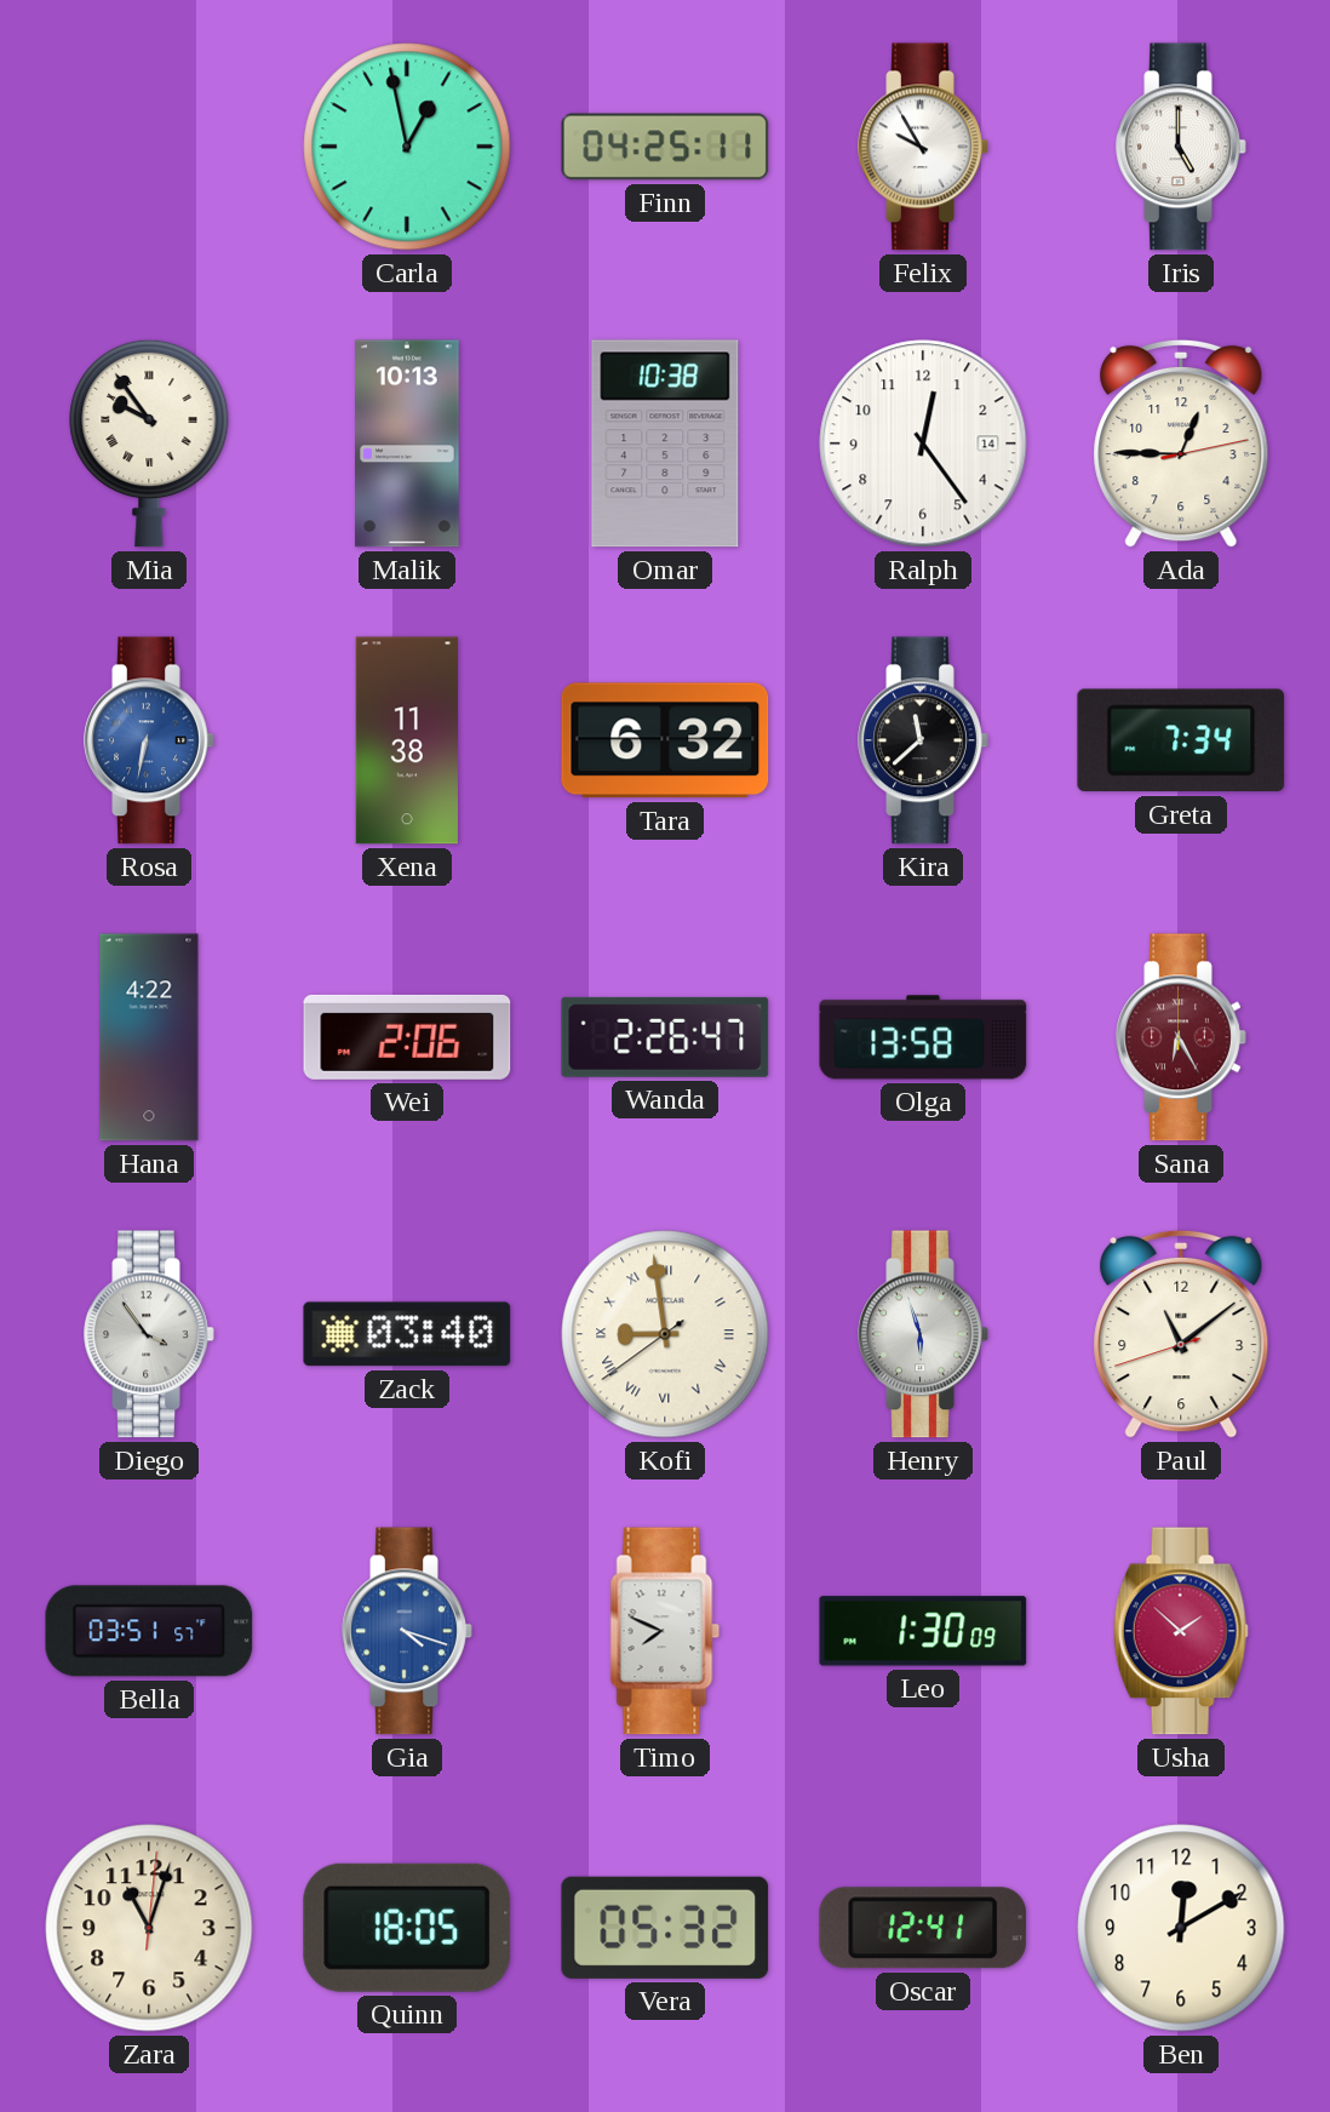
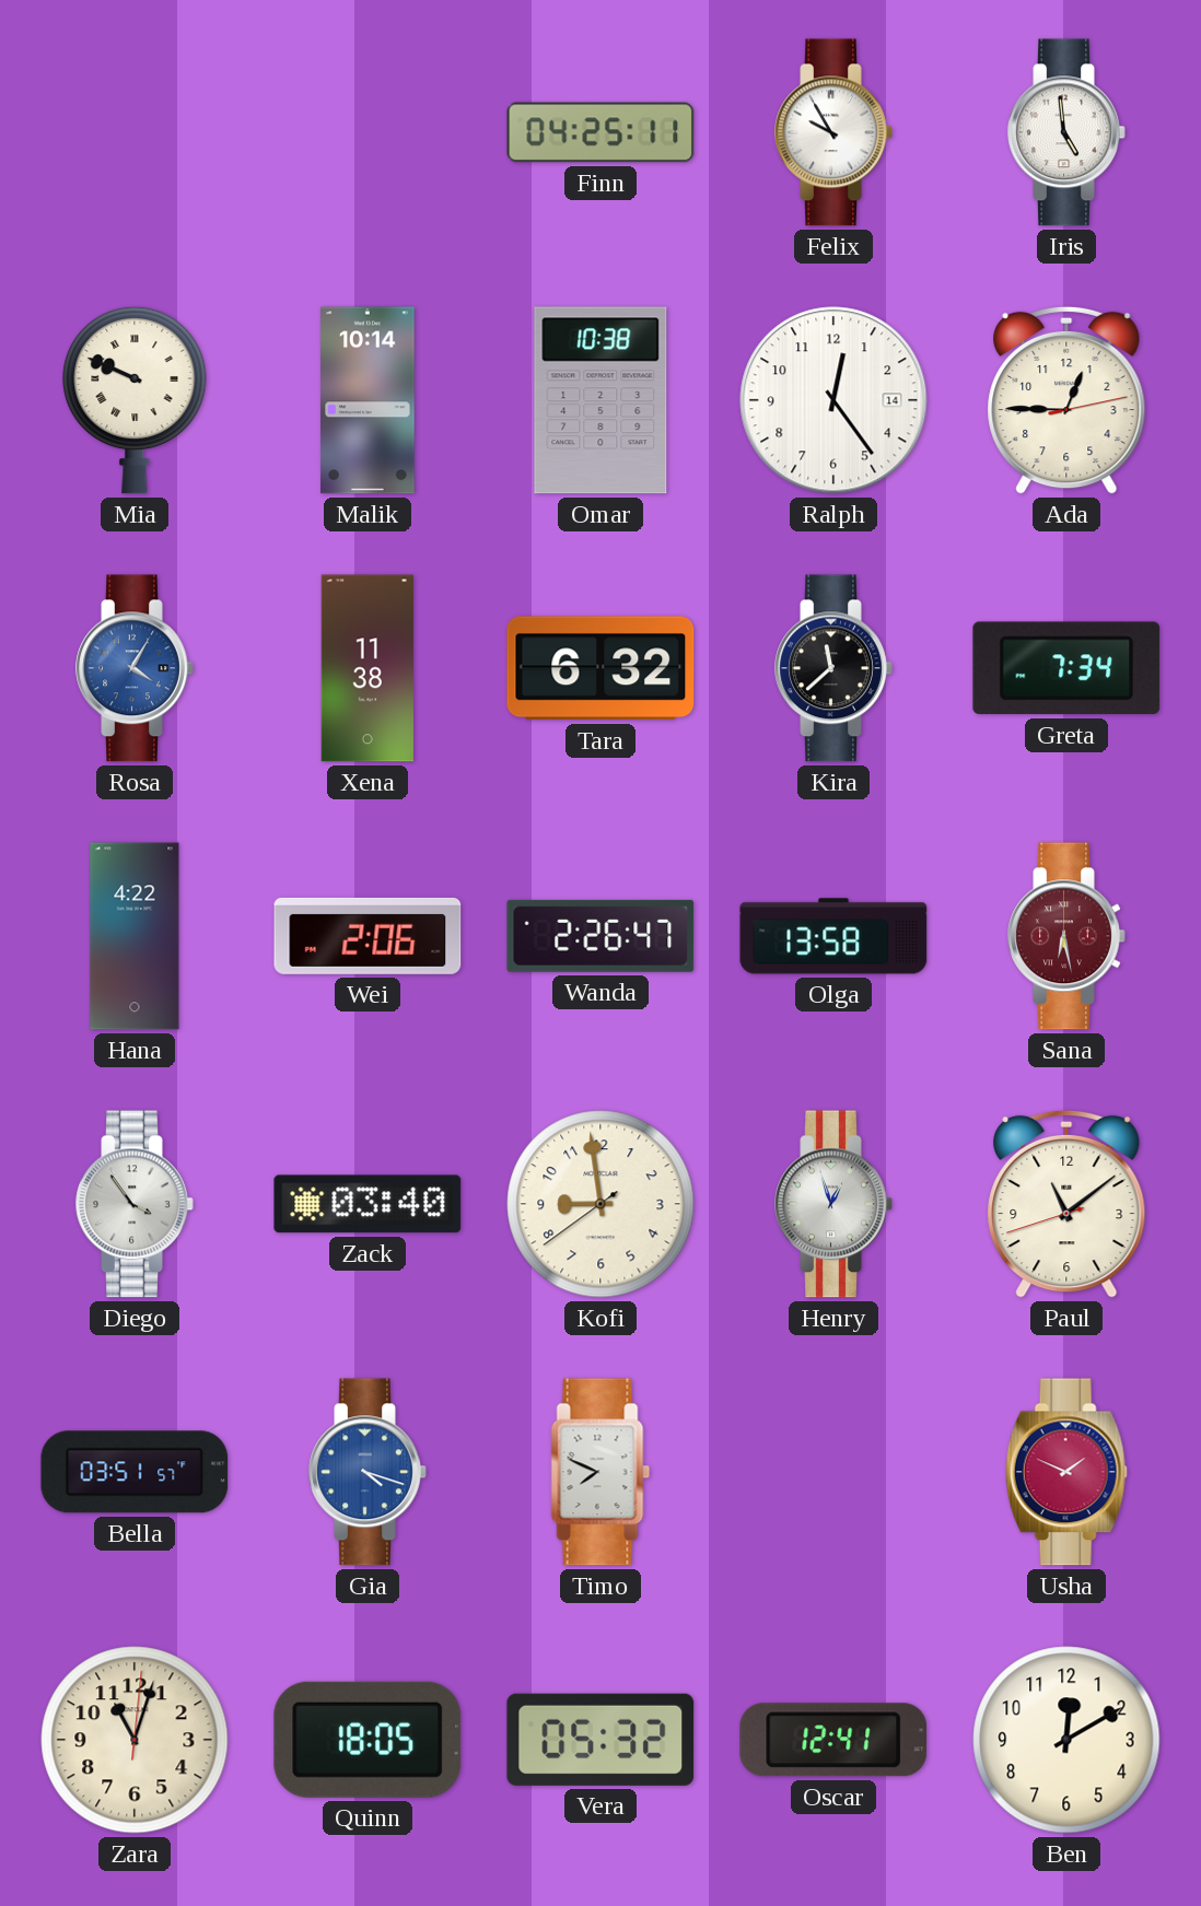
Carla: 12:58 -> none (407, 147)
Iris: 5:00 -> 4:59 (1066, 132)
Mia: 9:54 -> 9:49 (135, 400)
Malik: 10:13 -> 10:14 (368, 400)
Rosa: 6:32 -> 4:05 (135, 668)
Sana: 6:25 -> 6:28 (1066, 936)
Kofi numerals: Roman -> Arabic (600, 1204)
Henry: 5:57 -> 12:57 (833, 1204)
Leo: 1:30 -> none (923, 1631)
Usha: 1:52 -> 1:49 (1066, 1472)
